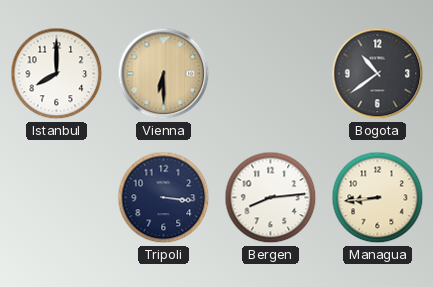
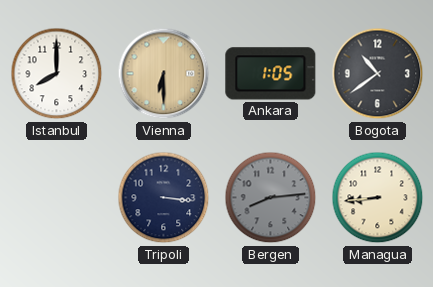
Ankara: none -> 1:05 (271, 74)
Bergen dial: white -> grey (271, 198)
